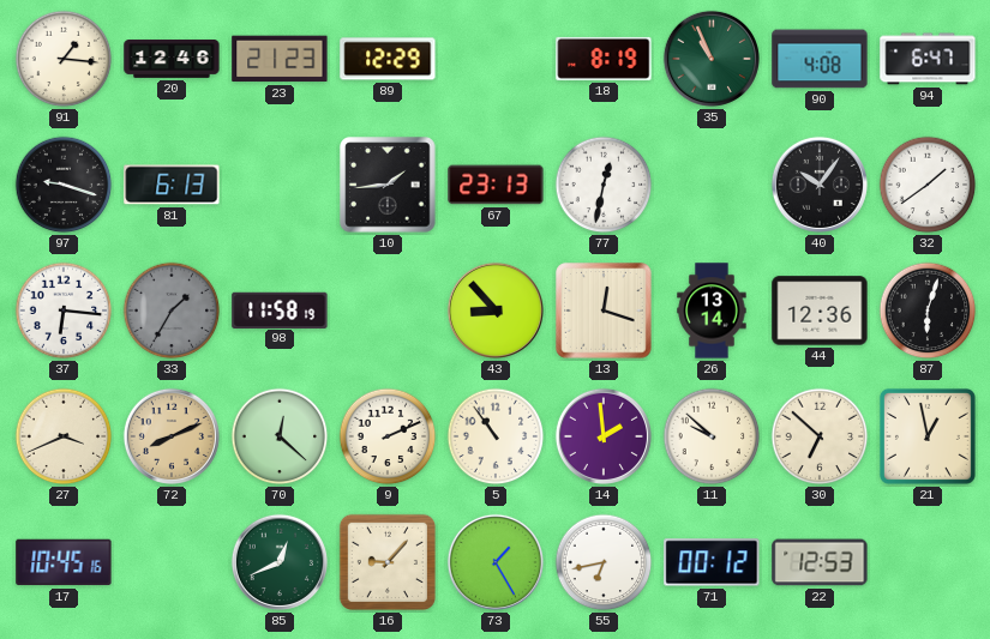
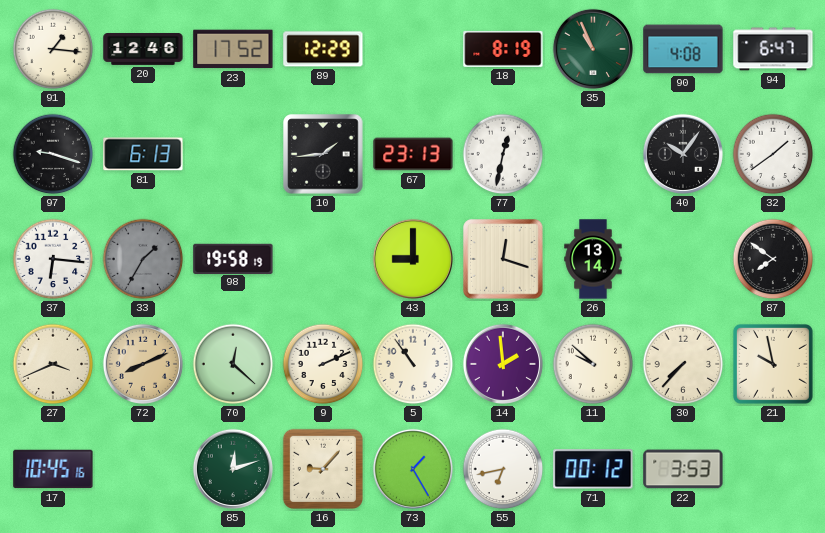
23: 21:23 -> 17:52 (233, 49)
98: 11:58 -> 19:58 (233, 258)
43: 8:53 -> 9:00 (413, 259)
44: 12:36 -> none (820, 311)
87: 6:03 -> 7:51 (773, 259)
30: 6:52 -> 7:37 (683, 364)
21: 12:58 -> 9:58 (773, 364)
85: 12:41 -> 12:12 (233, 469)
22: 12:53 -> 3:53 (683, 469)
